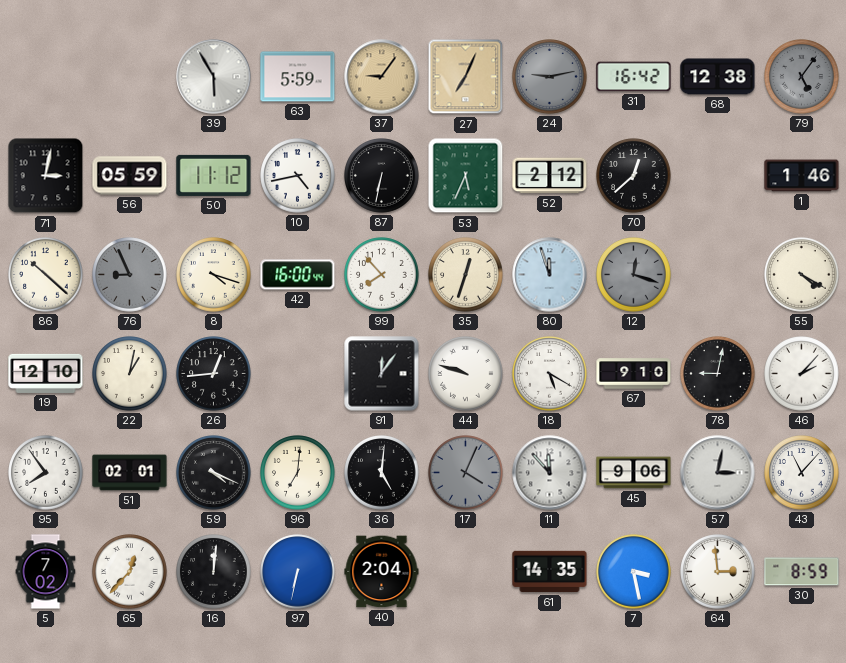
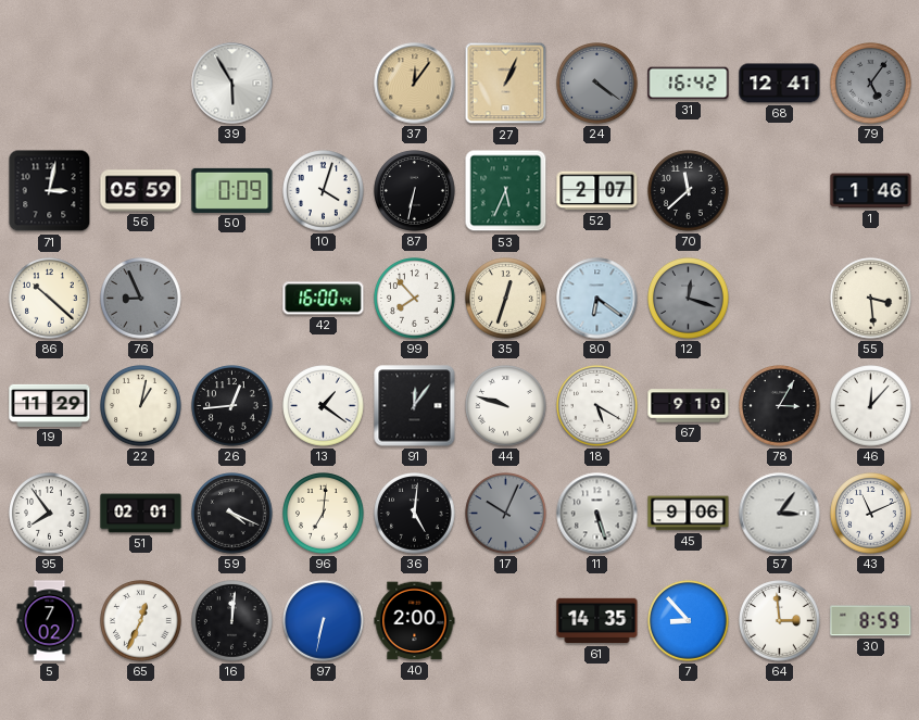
63: 5:59 -> none (298, 77)
37: 9:06 -> 12:06 (415, 84)
27: 7:04 -> 1:04 (506, 84)
24: 9:13 -> 4:21 (597, 84)
68: 12:38 -> 12:41 (780, 84)
50: 11:12 -> 0:09 (232, 190)
10: 4:43 -> 4:03 (324, 191)
52: 2:12 -> 2:07 (597, 191)
70: 12:38 -> 11:38 (689, 191)
8: 4:18 -> none (214, 275)
80: 11:57 -> 6:21 (597, 299)
55: 4:20 -> 3:29 (871, 299)
19: 12:10 -> 11:29 (50, 405)
13: none -> 1:21 (324, 406)
78: 9:02 -> 3:05 (780, 406)
46: 2:07 -> 12:07 (871, 406)
17: 4:04 -> 10:04 (506, 514)
11: 11:53 -> 5:27 (597, 514)
57: 3:02 -> 3:06 (780, 514)
43: 11:07 -> 11:11 (871, 514)
65: 12:37 -> 12:34 (141, 621)
40: 2:04 -> 2:00 (415, 621)
7: 3:28 -> 8:53 (689, 621)
